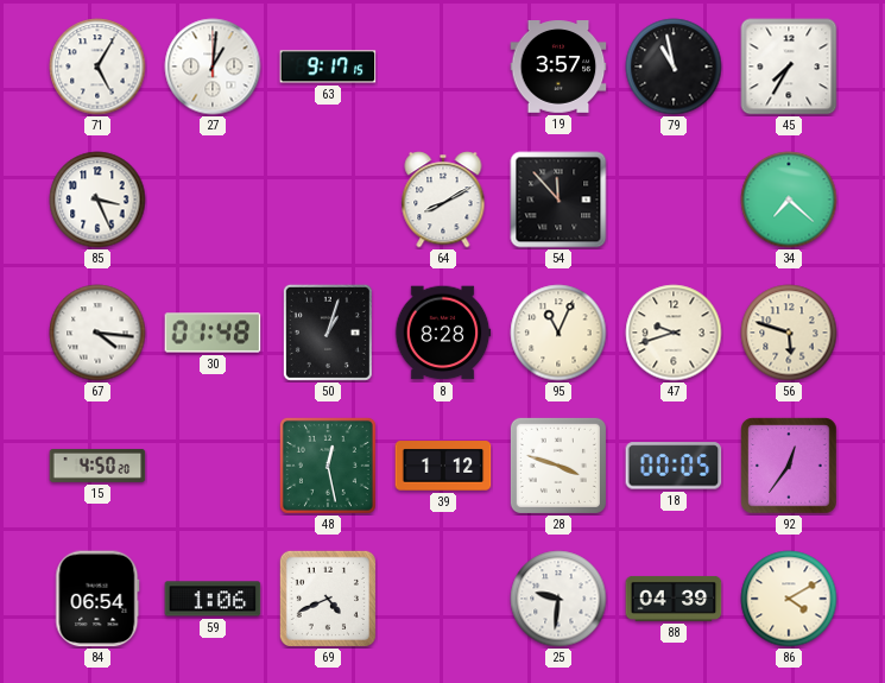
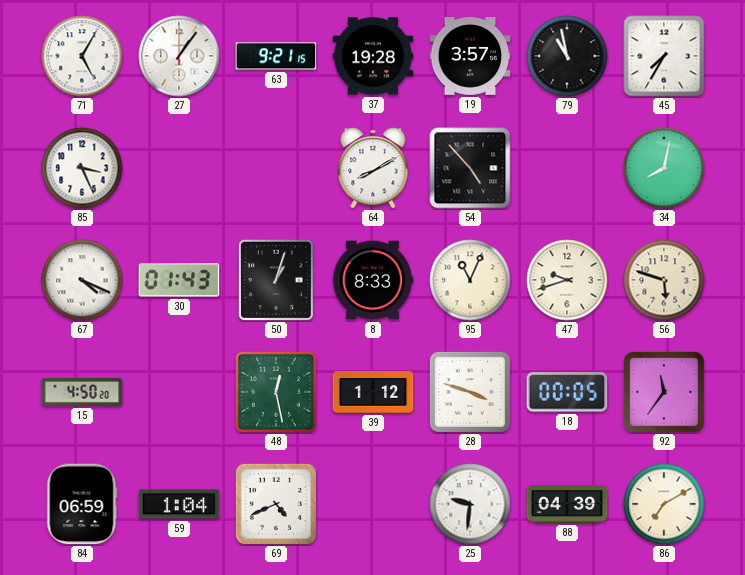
27: 1:01 -> 1:06 (179, 56)
63: 9:17 -> 9:21 (276, 56)
37: none -> 19:28 (373, 56)
54: 11:53 -> 4:53 (470, 168)
34: 7:22 -> 8:02 (664, 168)
67: 4:16 -> 4:19 (82, 280)
30: 01:48 -> 01:43 (179, 280)
8: 8:28 -> 8:33 (373, 280)
92: 12:36 -> 11:36 (664, 392)
84: 06:54 -> 06:59 (82, 504)
59: 1:06 -> 1:04 (179, 504)
86: 4:10 -> 7:10 (664, 504)
